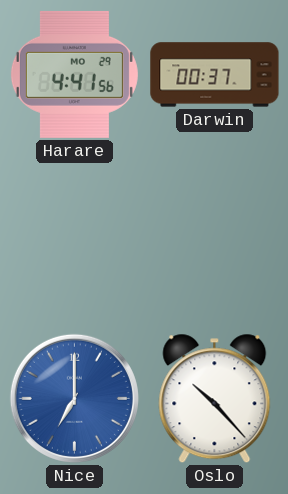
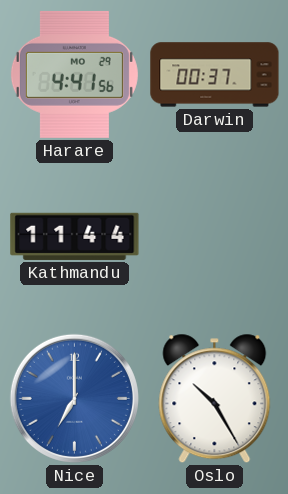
Kathmandu: none -> 11:44 (75, 236)
Oslo: 10:23 -> 10:25 (215, 399)
